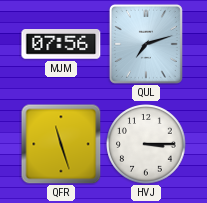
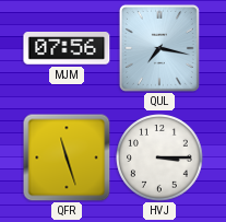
QUL: 7:12 -> 7:17 (159, 48)
